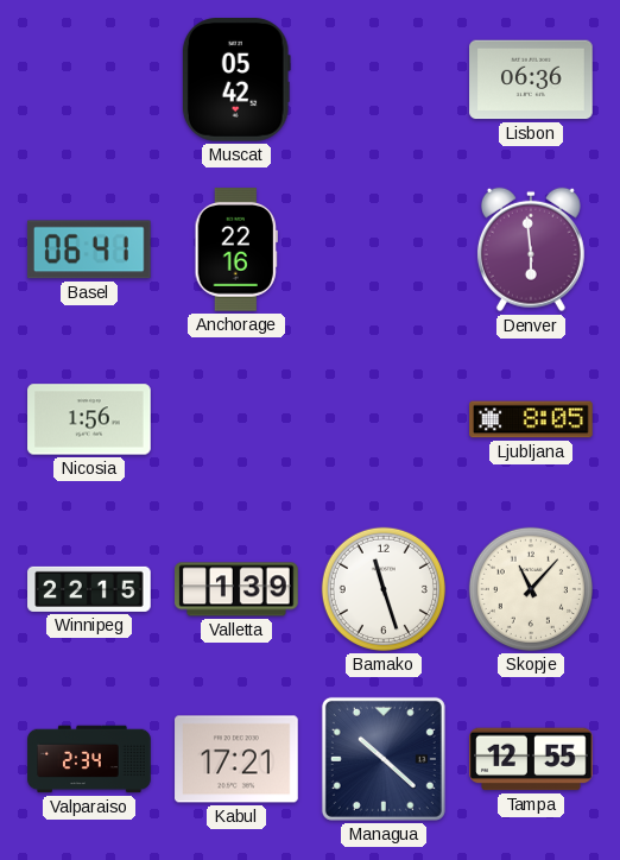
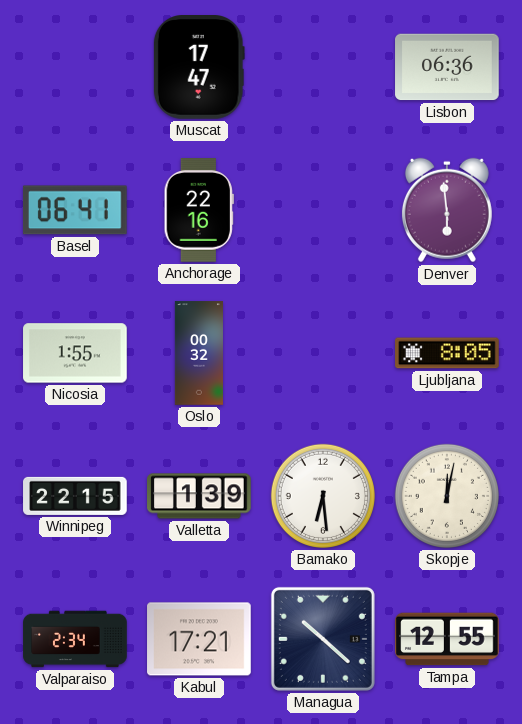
Muscat: 05:42 -> 17:47 (199, 68)
Nicosia: 1:56 -> 1:55 (75, 353)
Oslo: none -> 00:32 (199, 353)
Bamako: 11:27 -> 6:29 (323, 496)
Skopje: 11:07 -> 12:02 (447, 496)
